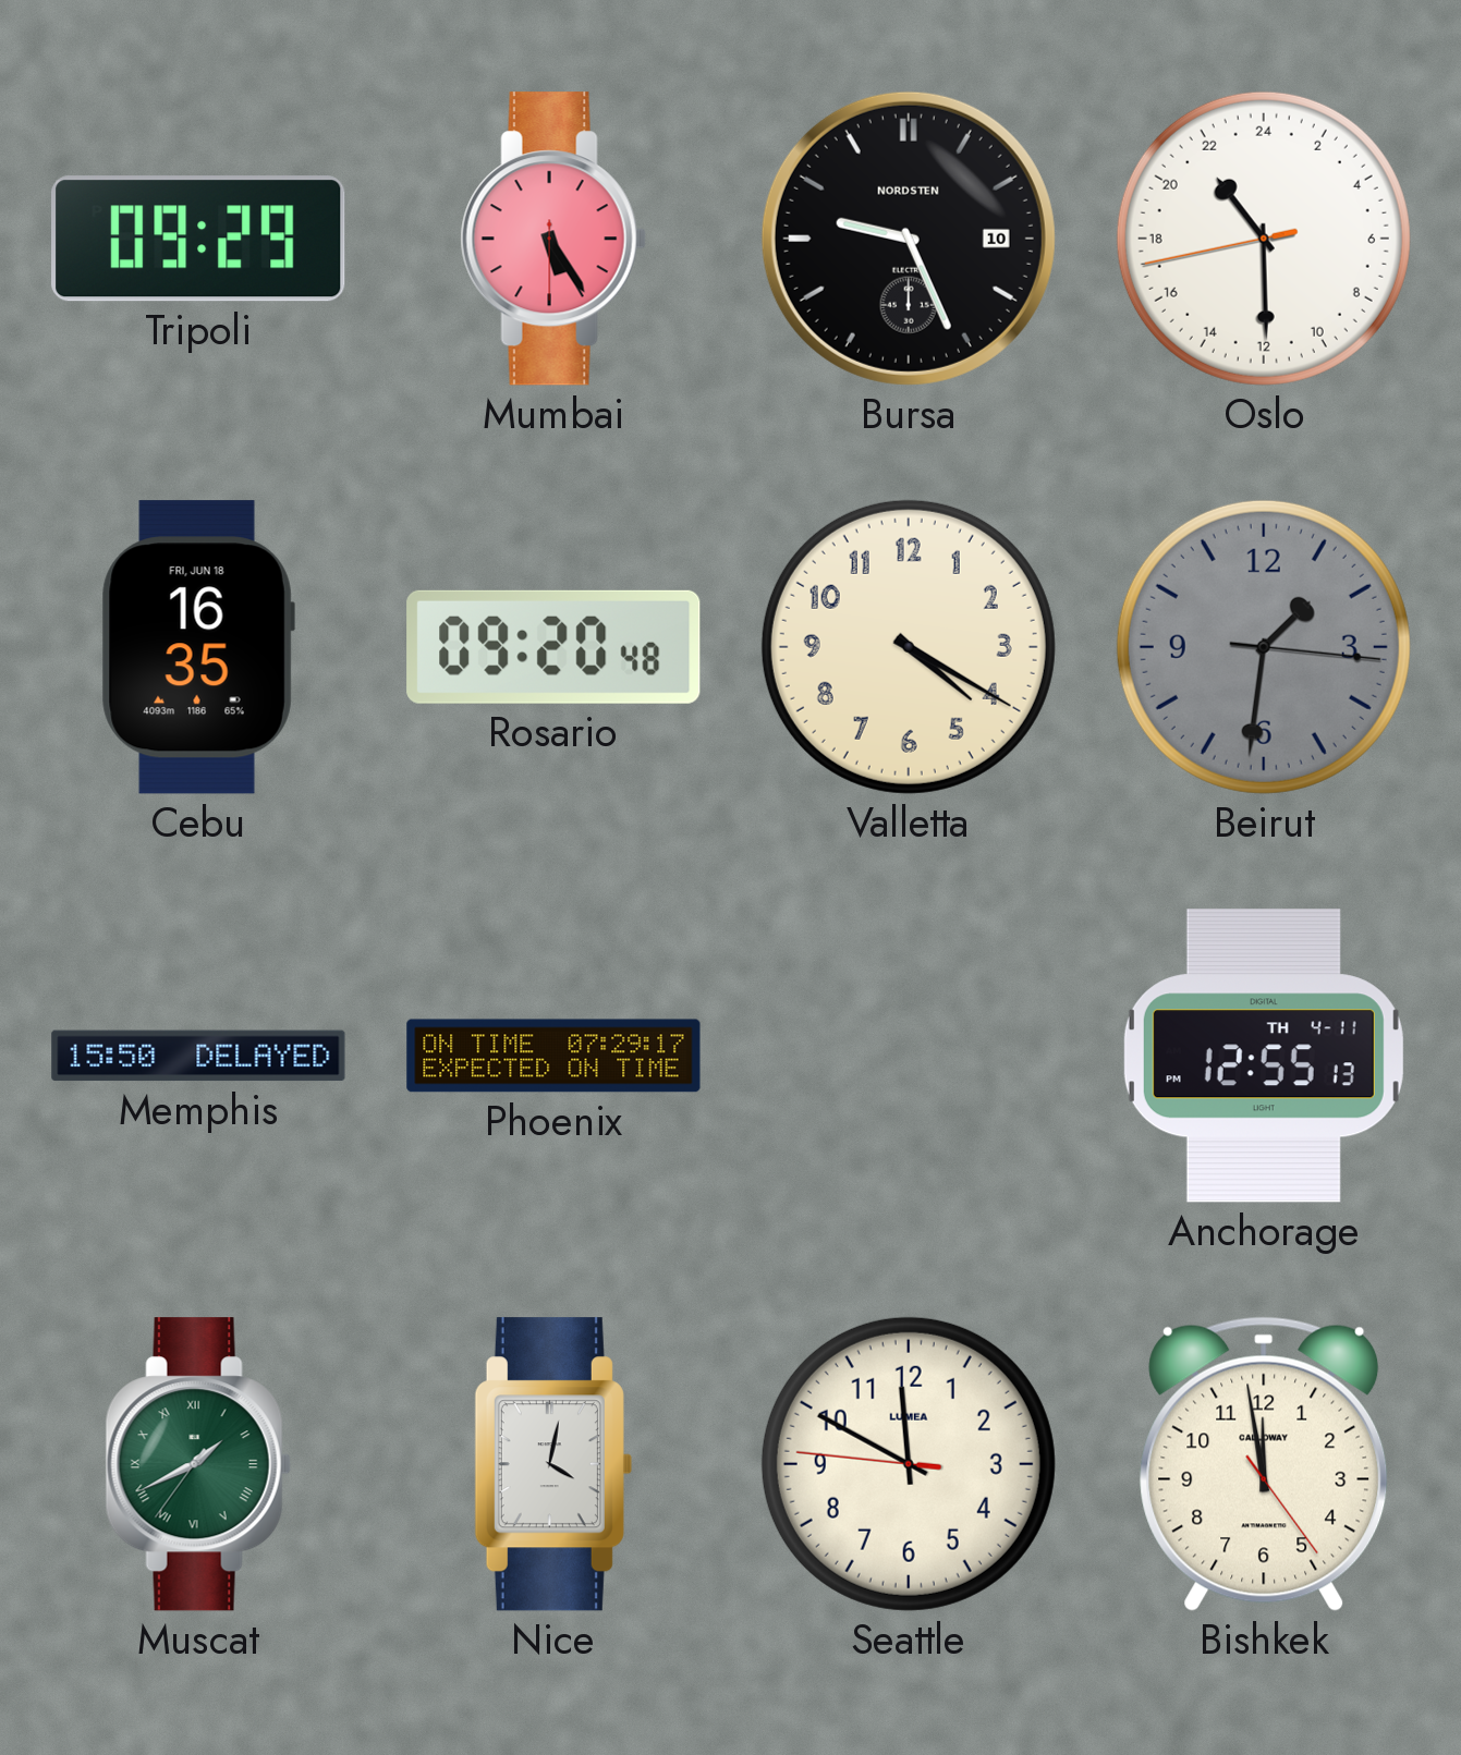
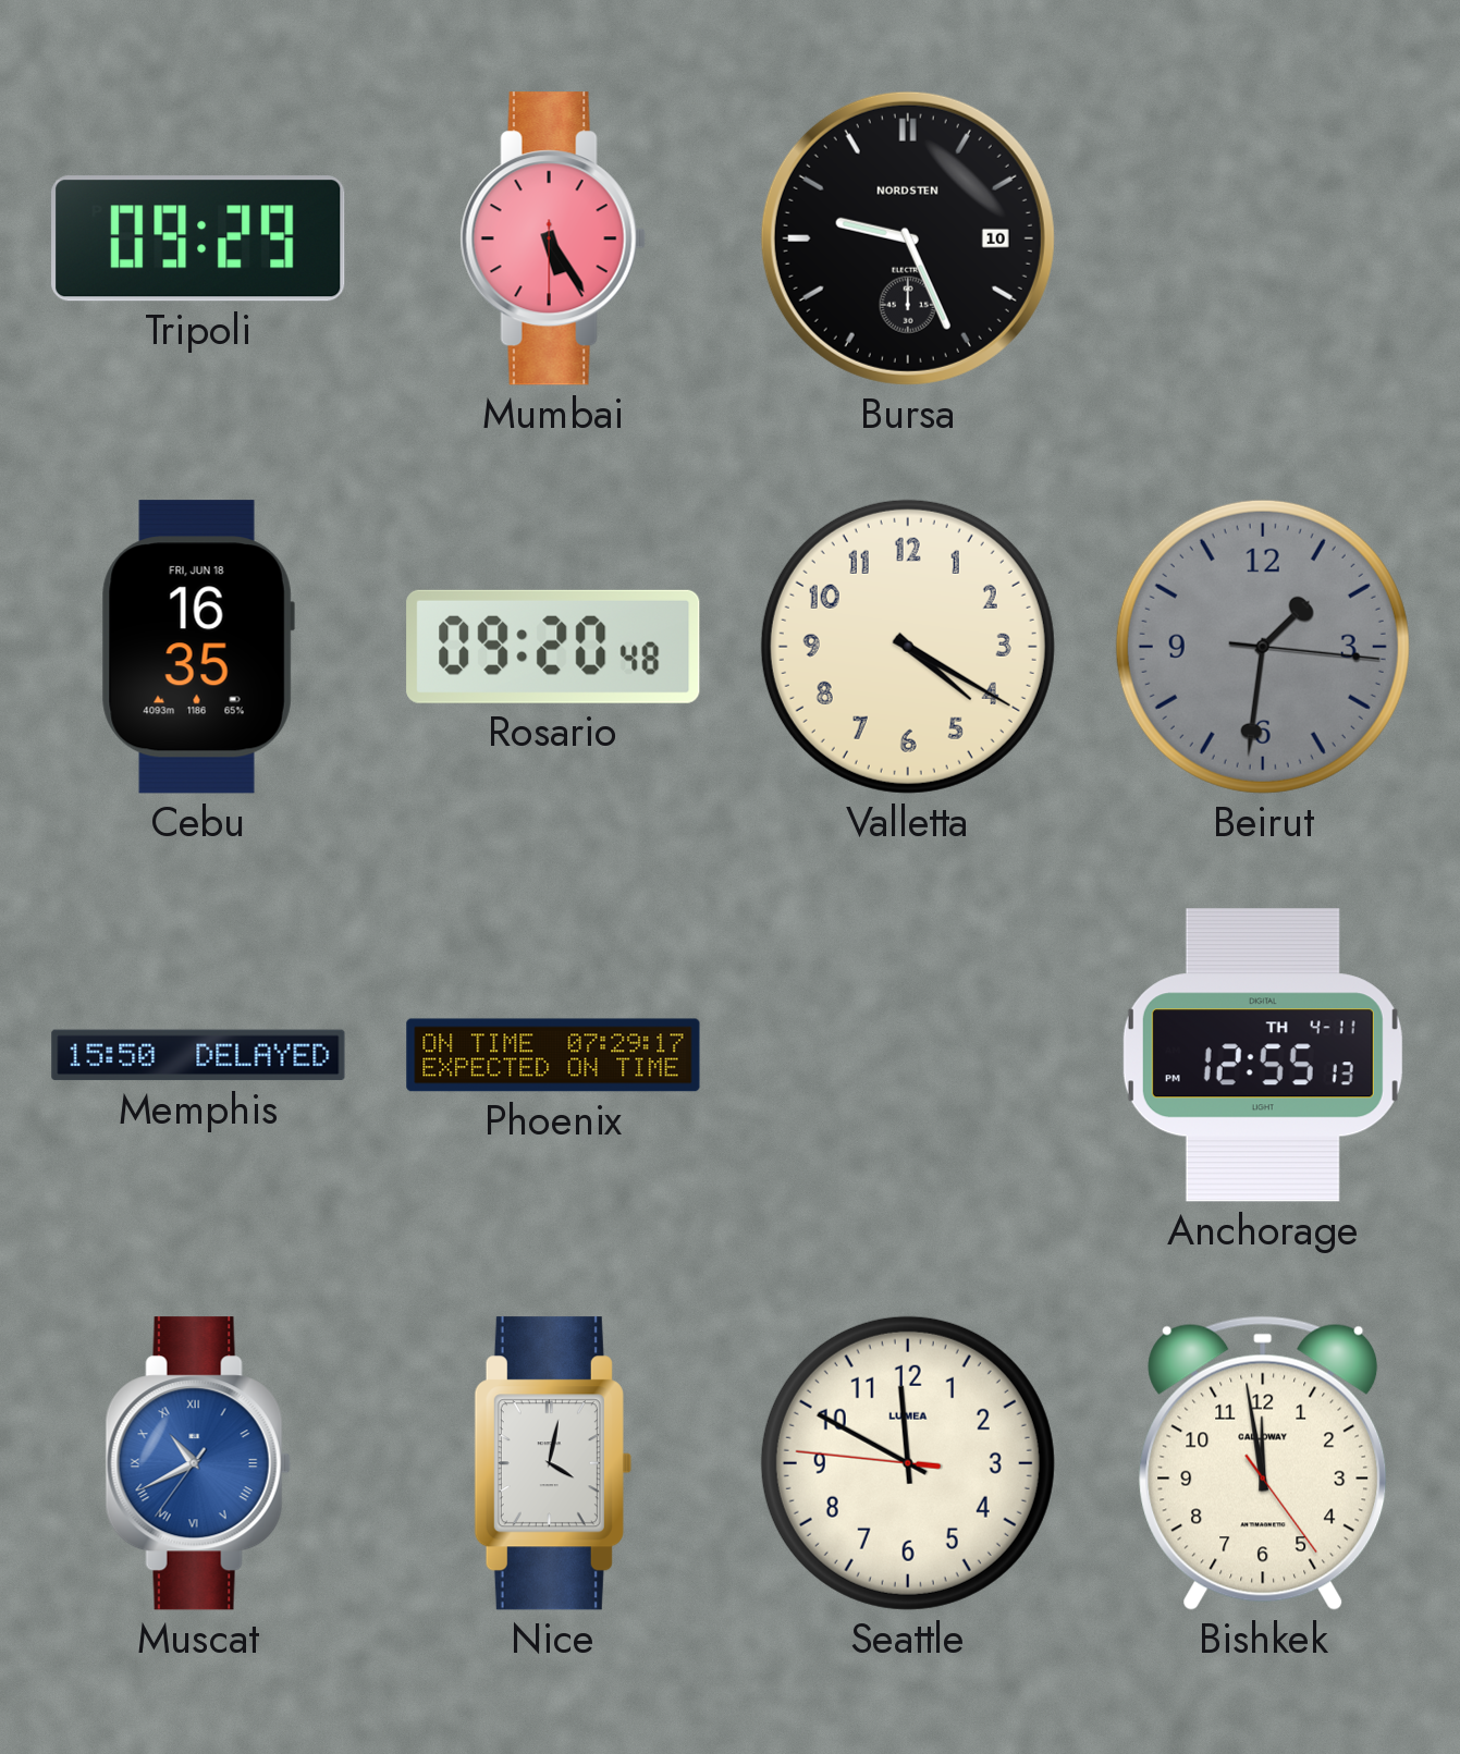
Oslo: 21:29 -> none (1264, 239)
Muscat: 1:40 -> 10:40 (198, 1463)
Muscat dial: green -> blue (198, 1463)
